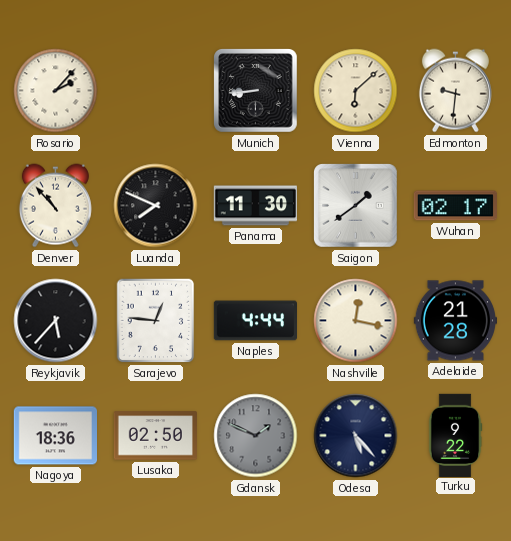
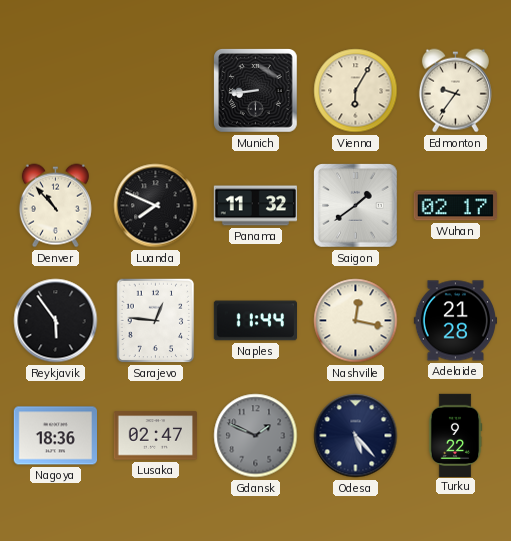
Rosario: 2:07 -> none (56, 91)
Vienna: 6:08 -> 6:05 (356, 91)
Edmonton: 9:31 -> 9:36 (455, 91)
Panama: 11:30 -> 11:32 (255, 206)
Reykjavik: 5:37 -> 5:54 (56, 321)
Naples: 4:44 -> 11:44 (255, 321)
Lusaka: 02:50 -> 02:47 (155, 436)
